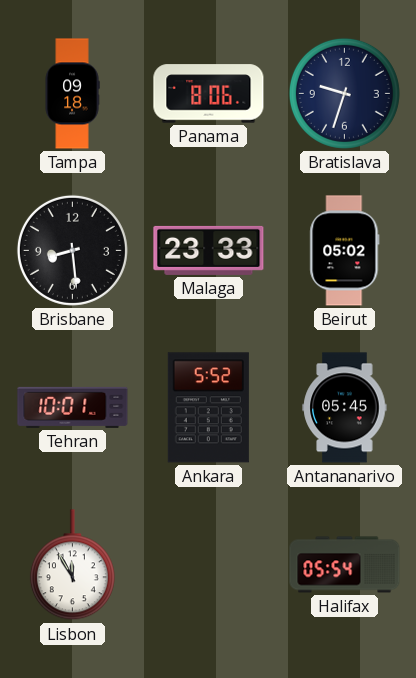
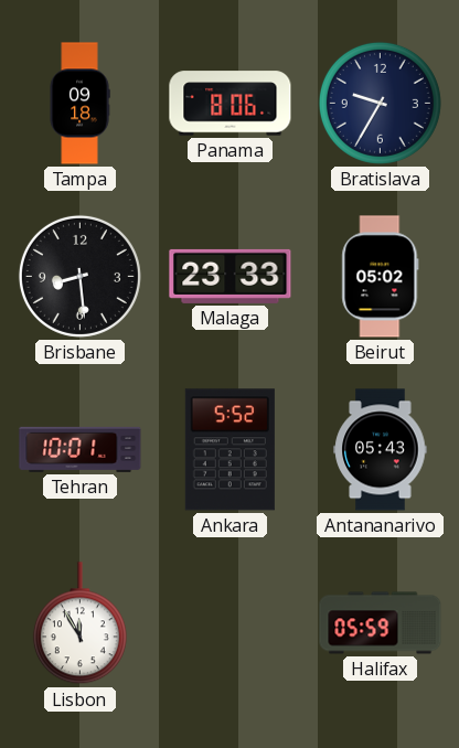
Bratislava: 9:33 -> 9:35 (380, 103)
Antananarivo: 05:45 -> 05:43 (381, 450)
Halifax: 05:54 -> 05:59 (381, 623)
